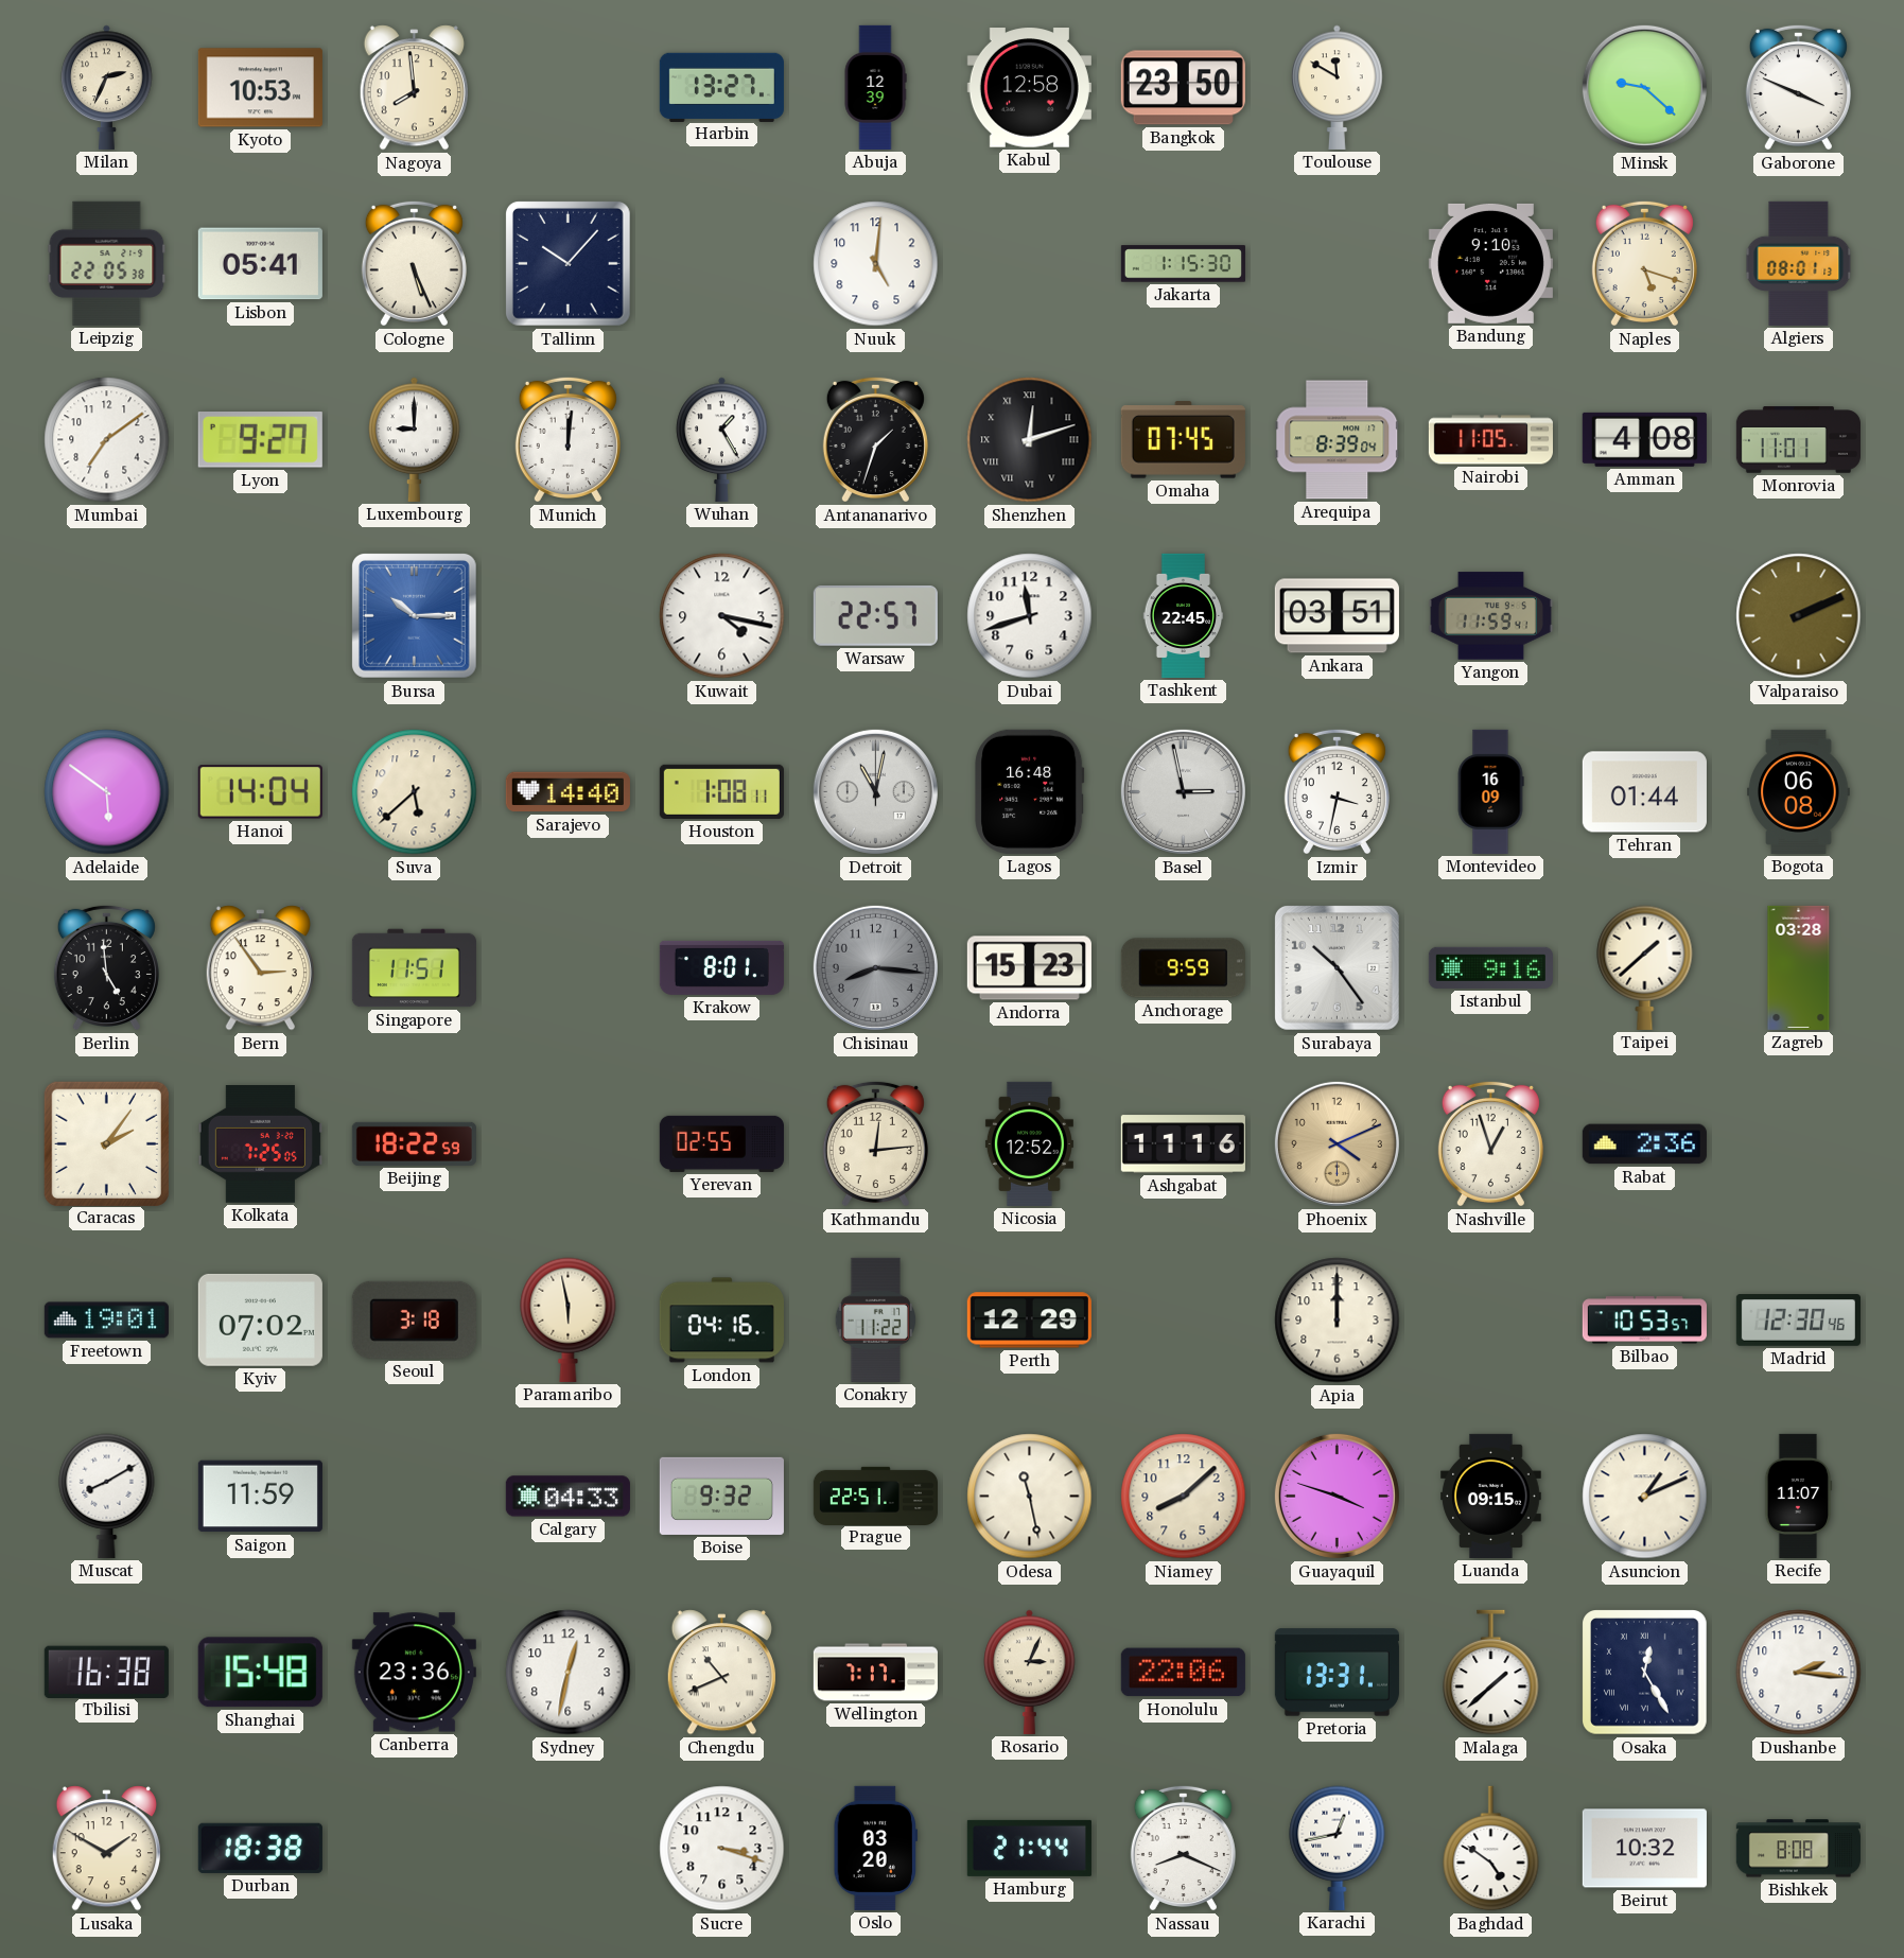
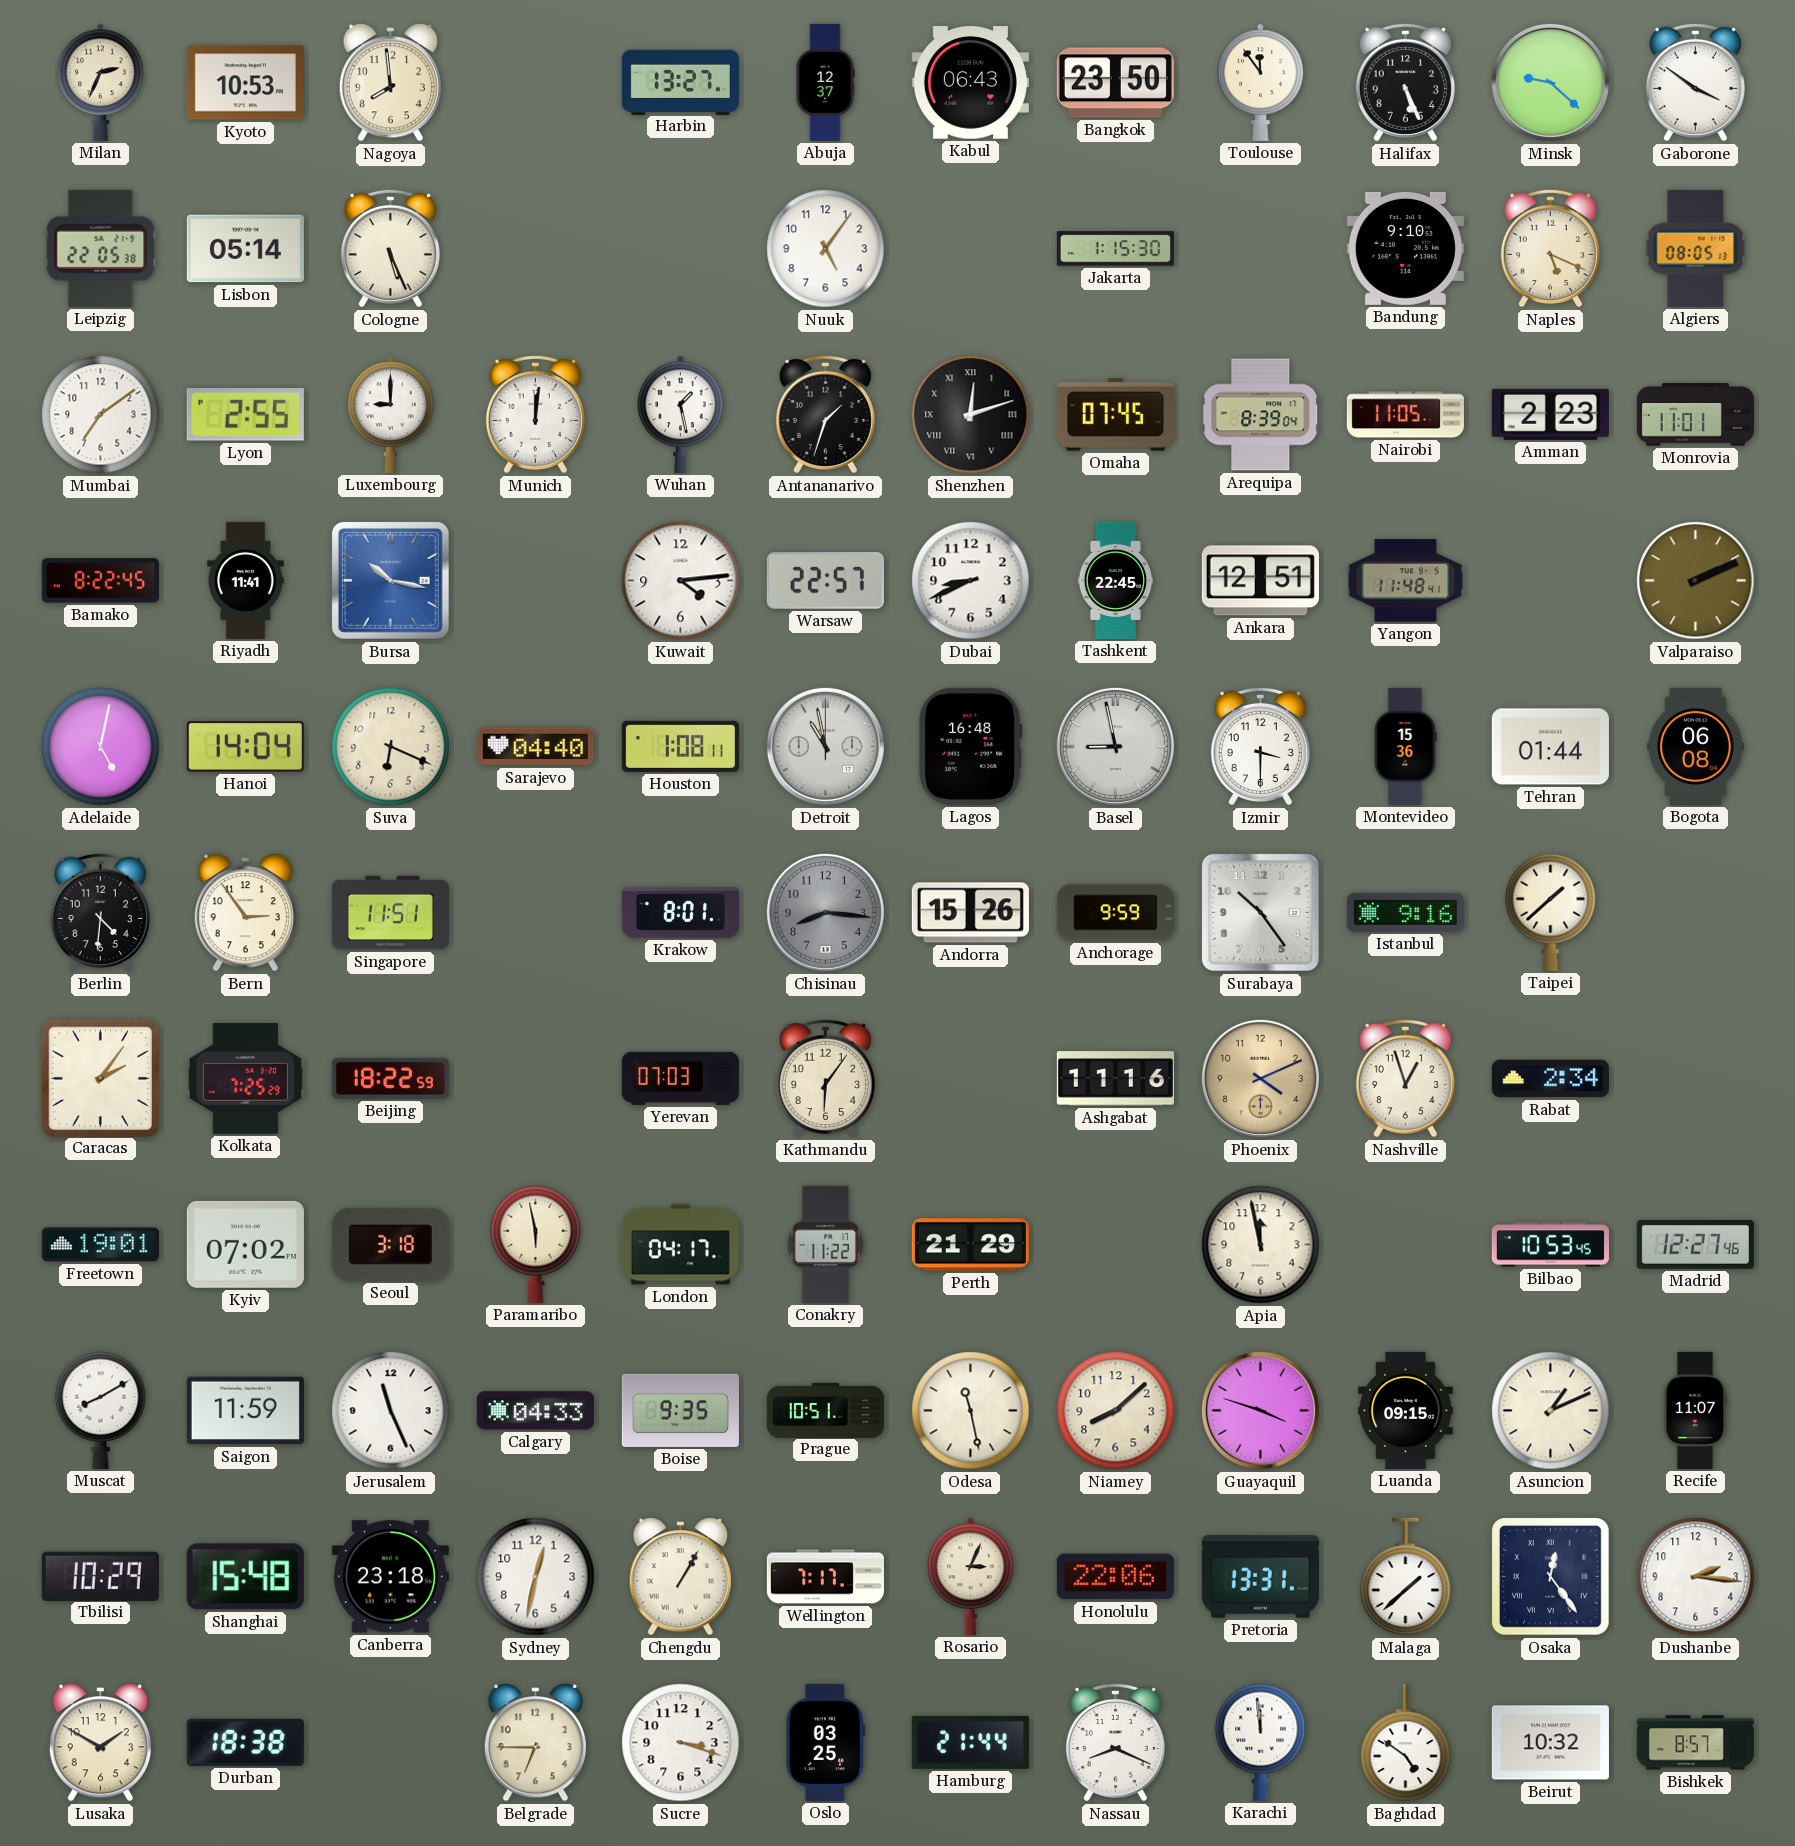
Abuja: 12:39 -> 12:37 (825, 82)
Kabul: 12:58 -> 06:43 (970, 83)
Toulouse: 11:50 -> 11:54 (1261, 82)
Halifax: none -> 5:26 (1405, 82)
Gaborone: 3:49 -> 3:51 (1695, 82)
Lisbon: 05:41 -> 05:14 (245, 249)
Tallinn: 10:07 -> none (567, 263)
Nuuk: 5:01 -> 5:06 (826, 249)
Naples: 5:18 -> 5:19 (1550, 248)
Algiers: 08:01 -> 08:05 (1696, 248)
Lyon: 9:27 -> 2:55 (245, 415)
Wuhan: 1:25 -> 1:28 (681, 414)
Amman: 4:08 -> 2:23 (1550, 414)
Bamako: none -> 8:22 (100, 581)
Riyadh: none -> 11:41 (246, 580)
Bursa: 10:15 -> 10:17 (390, 580)
Kuwait: 4:17 -> 4:14 (681, 581)
Dubai: 11:42 -> 8:41 (971, 581)
Ankara: 03:51 -> 12:51 (1260, 581)
Yangon: 11:59 -> 11:48 (1405, 581)
Adelaide: 5:51 -> 5:02 (101, 747)
Suva: 5:38 -> 6:19 (391, 747)
Sarajevo: 14:40 -> 04:40 (535, 747)
Detroit: 11:02 -> 10:58 (825, 746)
Basel: 2:58 -> 8:58 (1115, 746)
Izmir: 3:32 -> 3:30 (1260, 746)
Montevideo: 16:09 -> 15:36 (1405, 746)
Berlin: 4:59 -> 4:31 (100, 912)
Andorra: 15:23 -> 15:26 (970, 913)
Zagreb: 03:28 -> none (1799, 967)
Kolkata: 7:25:05 -> 7:25:29 (245, 1079)
Yerevan: 02:55 -> 07:03 (680, 1078)
Kathmandu: 12:14 -> 6:06 (825, 1078)
Nicosia: 12:52 -> none (1029, 1143)
Rabat: 2:36 -> 2:34 (1550, 1079)
London: 04:16 -> 04:17 (680, 1245)
Perth: 12:29 -> 21:29 (970, 1245)
Apia: 12:00 -> 11:58 (1261, 1245)
Bilbao: 10:53:57 -> 10:53:45 (1550, 1245)
Madrid: 12:30 -> 12:27 (1695, 1245)
Jerusalem: none -> 11:26 (391, 1411)
Boise: 9:32 -> 9:35 (680, 1410)
Prague: 22:51 -> 10:51 (825, 1410)
Tbilisi: 16:38 -> 10:29 (100, 1576)
Canberra: 23:36 -> 23:18 (390, 1577)
Chengdu: 10:41 -> 1:05 (680, 1577)
Osaka: 12:25 -> 12:24 (1551, 1577)
Belgrade: none -> 6:45 (535, 1743)
Oslo: 03:20 -> 03:25 (825, 1742)
Karachi: 12:43 -> 11:59 (1261, 1742)
Bishkek: 8:08 -> 8:57 (1695, 1743)
